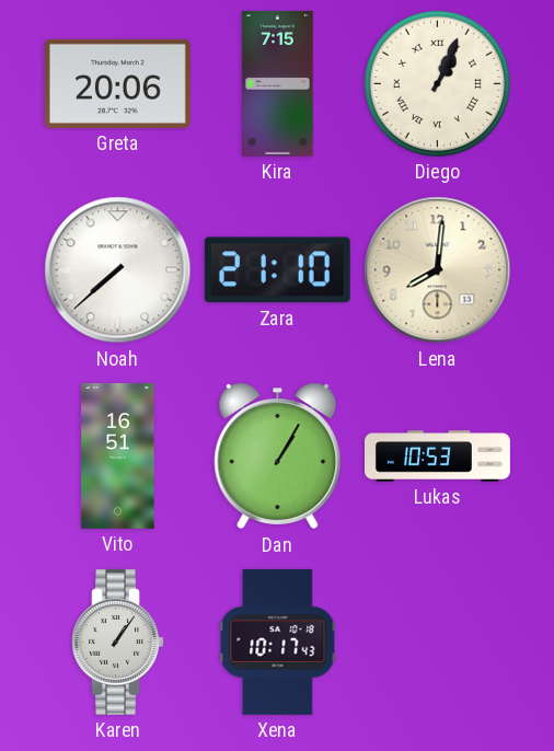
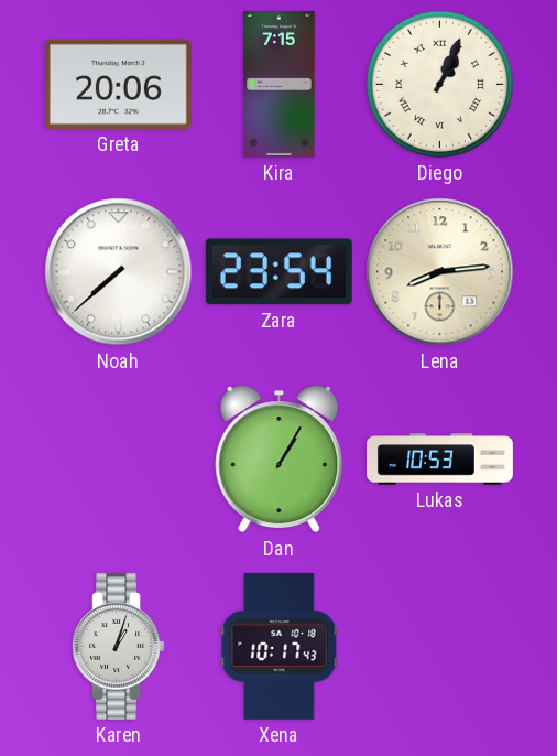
Zara: 21:10 -> 23:54 (278, 272)
Lena: 8:01 -> 8:14 (440, 272)
Vito: 16:51 -> none (118, 455)
Karen: 1:06 -> 1:03 (118, 646)
